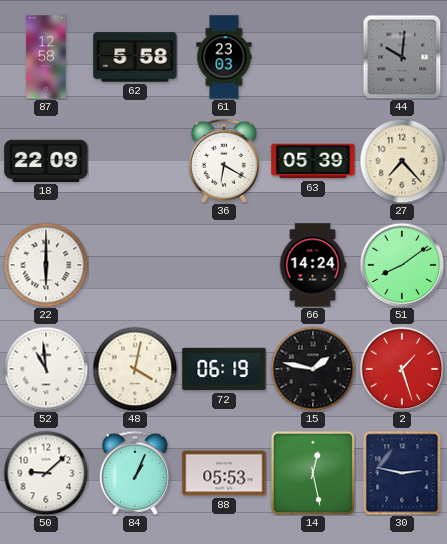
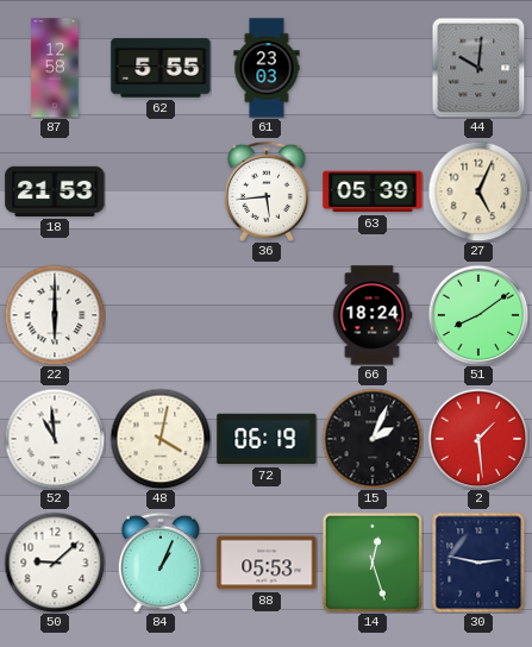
62: 5:58 -> 5:55 (161, 68)
18: 22:09 -> 21:53 (55, 191)
36: 6:20 -> 5:44 (267, 191)
27: 7:23 -> 5:04 (478, 191)
66: 14:24 -> 18:24 (373, 315)
15: 1:47 -> 2:04 (373, 439)
2: 1:27 -> 1:29 (478, 439)
14: 12:28 -> 12:27 (373, 563)
